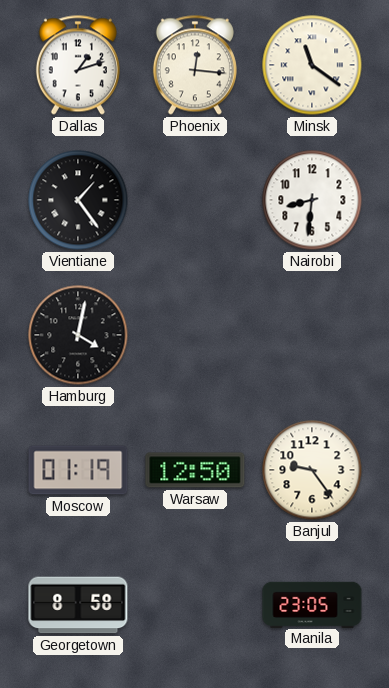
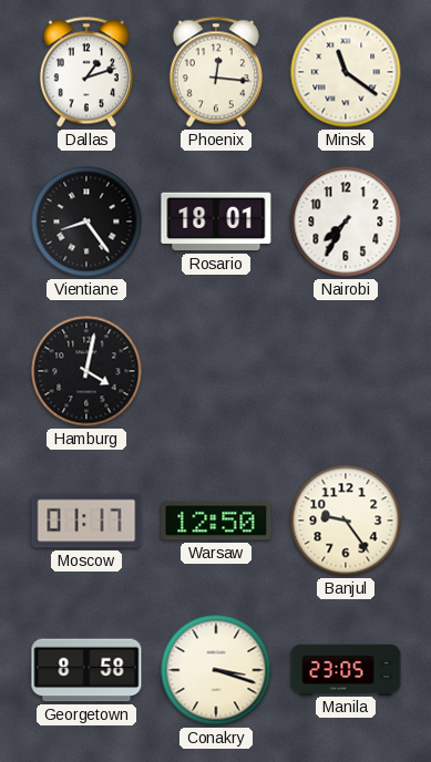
Vientiane: 1:24 -> 8:24 (86, 222)
Rosario: none -> 18:01 (216, 222)
Nairobi: 8:31 -> 7:35 (346, 222)
Moscow: 01:19 -> 01:17 (86, 521)
Conakry: none -> 3:18 (216, 670)
